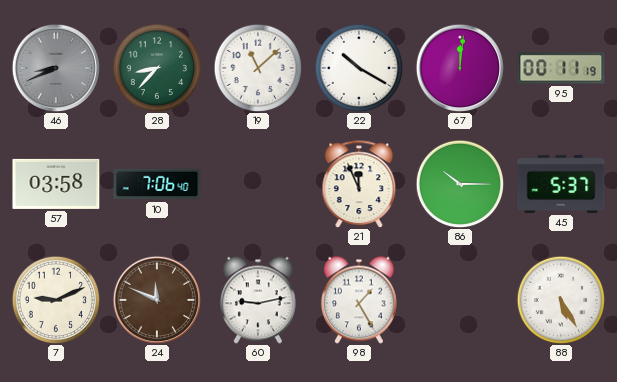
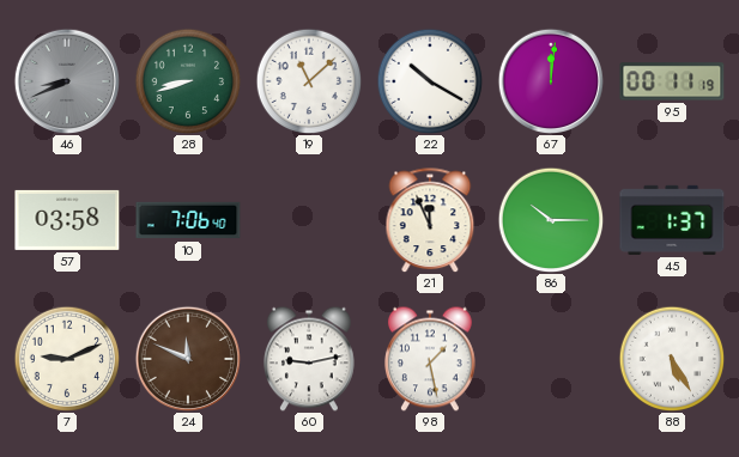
28: 8:37 -> 8:42 (188, 81)
45: 5:37 -> 1:37 (672, 220)
98: 1:25 -> 1:28 (430, 359)
